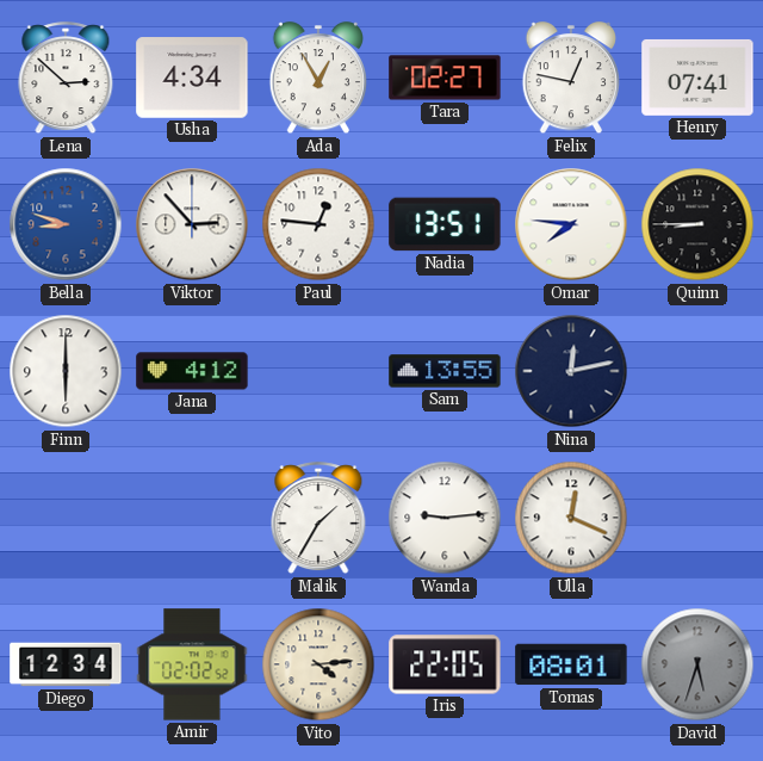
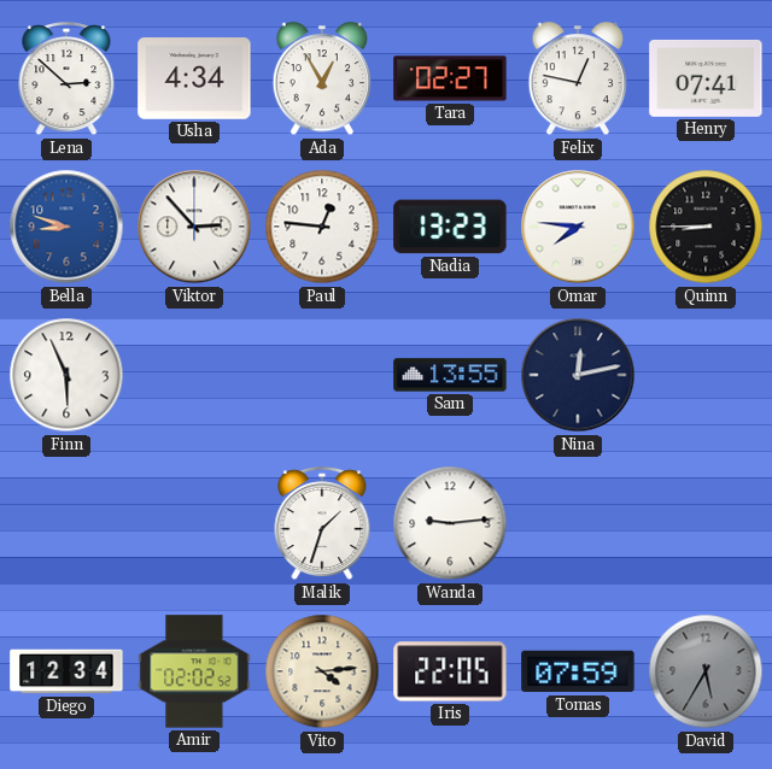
Nadia: 13:51 -> 13:23 (450, 227)
Finn: 6:00 -> 5:56 (66, 375)
Jana: 4:12 -> none (192, 371)
Malik: 1:35 -> 1:33 (322, 524)
Ulla: 12:19 -> none (571, 518)
Tomas: 08:01 -> 07:59 (578, 671)
David: 5:33 -> 5:35 (706, 671)
